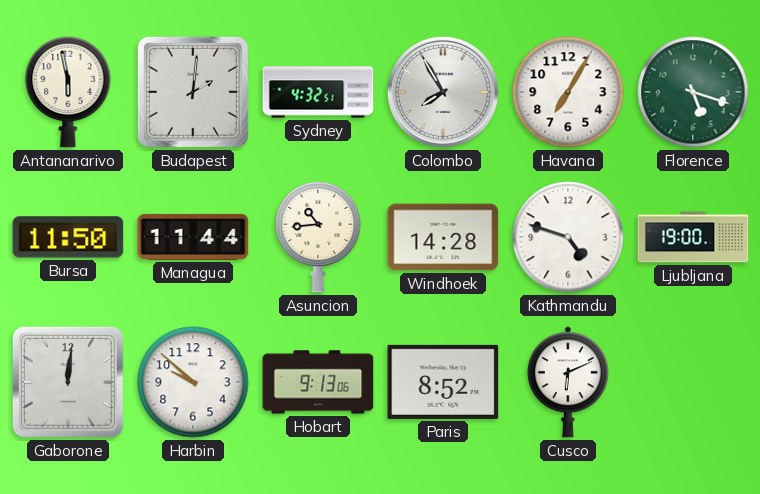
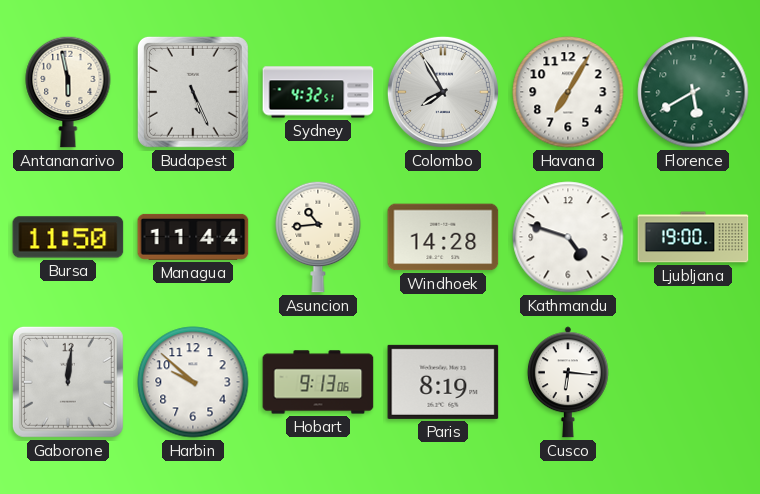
Budapest: 2:01 -> 5:26 (193, 92)
Florence: 5:18 -> 5:40 (693, 92)
Paris: 8:52 -> 8:19 (443, 382)
Cusco: 6:11 -> 6:16 (568, 382)
